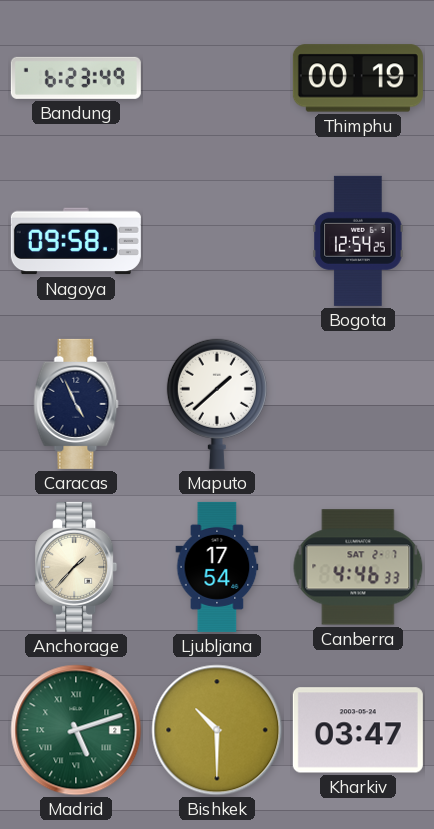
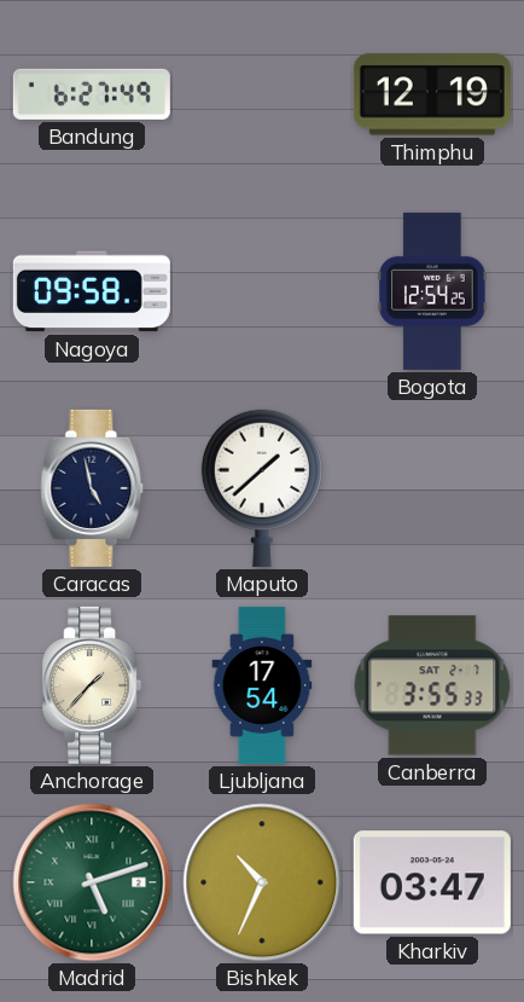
Bandung: 6:23 -> 6:27 (92, 94)
Thimphu: 00:19 -> 12:19 (432, 94)
Caracas: 4:56 -> 4:58 (92, 488)
Canberra: 4:46 -> 3:55 (432, 685)
Bishkek: 10:30 -> 10:34 (262, 882)
